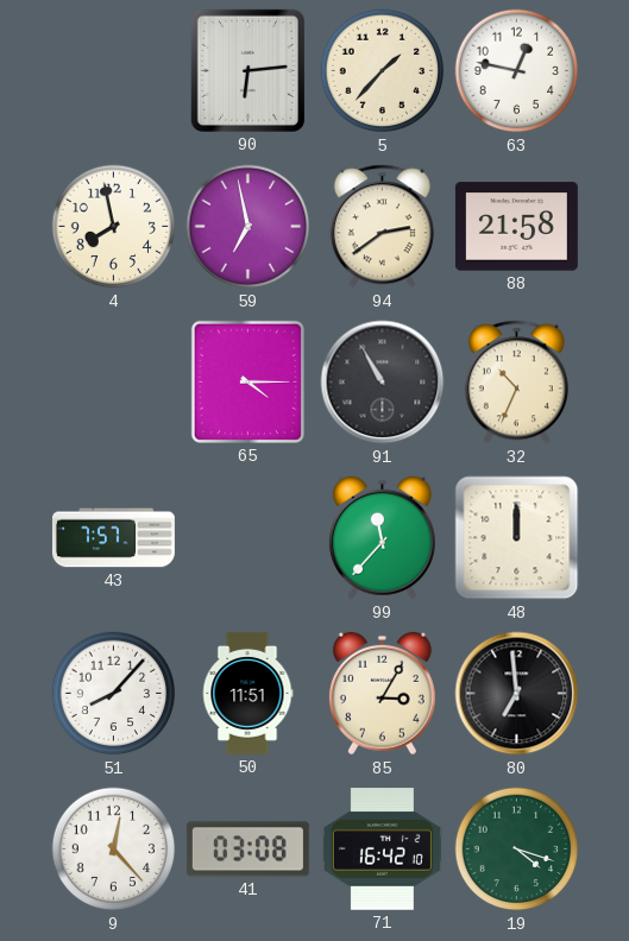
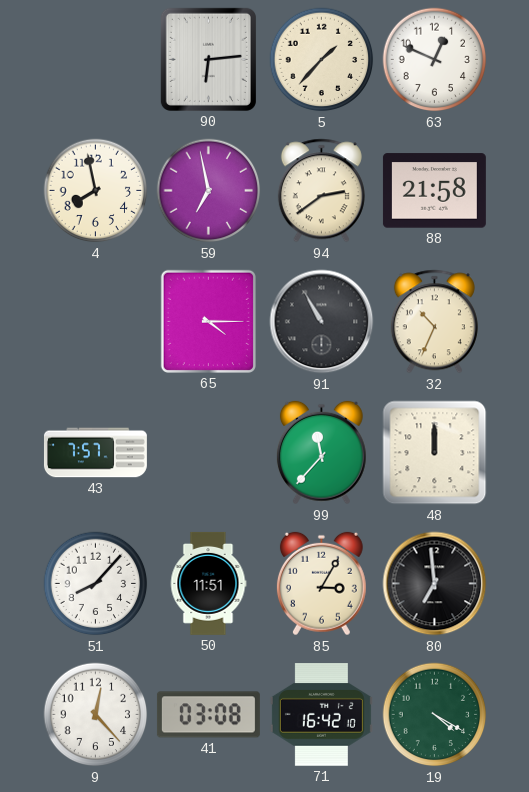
63: 12:47 -> 12:49 (435, 60)
19: 4:18 -> 4:20 (435, 715)
